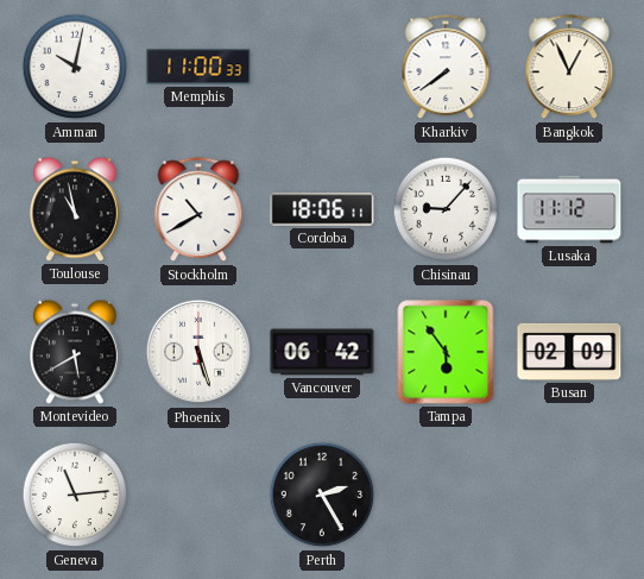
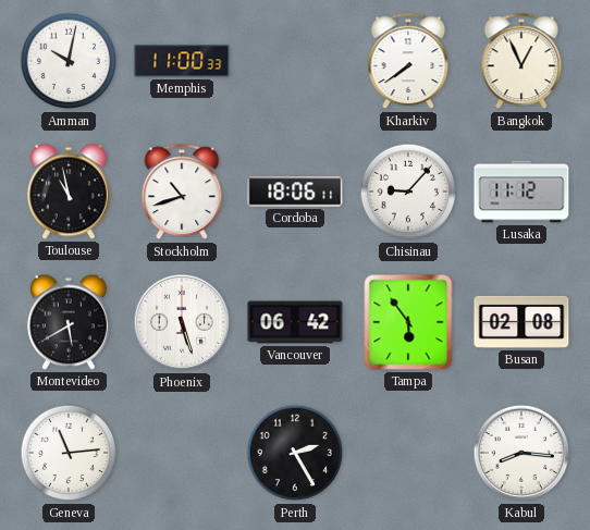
Stockholm: 10:40 -> 10:42 (182, 193)
Busan: 02:09 -> 02:08 (521, 322)
Kabul: none -> 8:16 (521, 453)
